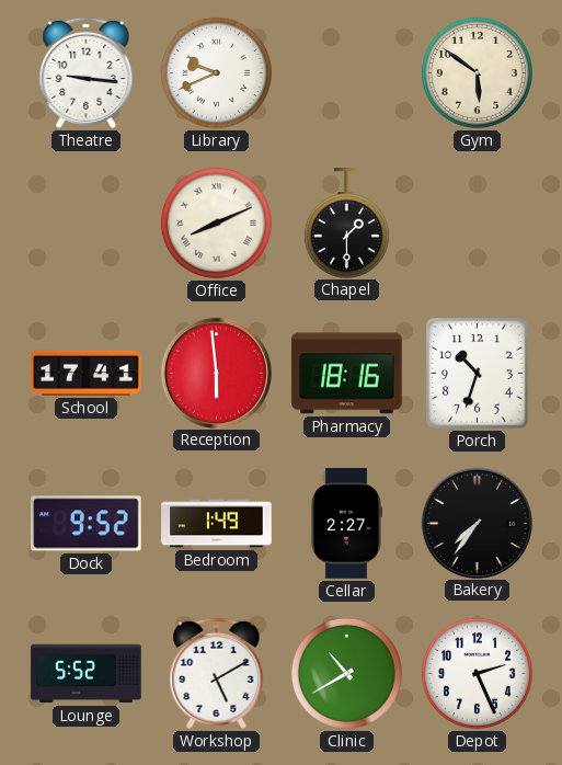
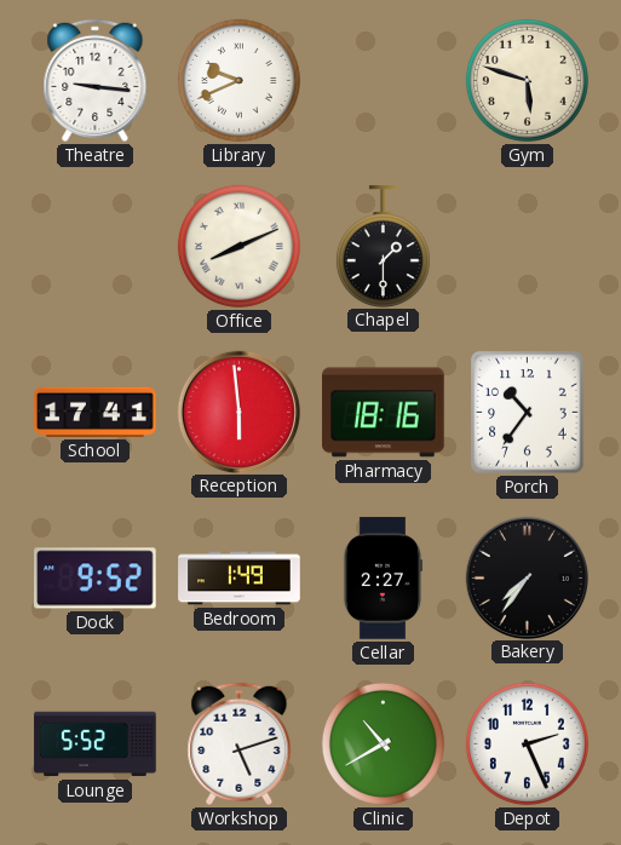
Gym: 5:51 -> 5:48 (527, 80)
Porch: 10:33 -> 10:36 (528, 413)
Workshop: 5:10 -> 5:12 (240, 743)
